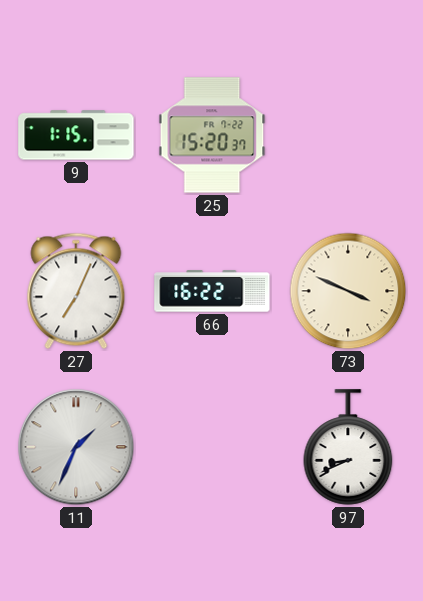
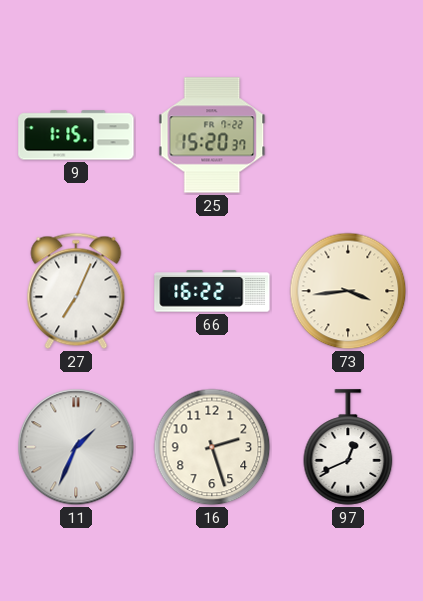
73: 3:49 -> 3:44 (348, 291)
16: none -> 2:27 (212, 447)
97: 8:41 -> 12:41 (348, 447)
